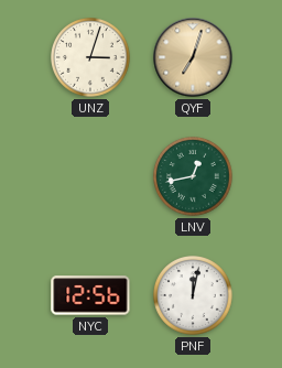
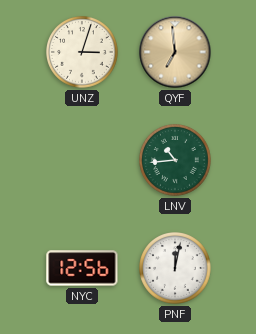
QYF: 7:03 -> 6:59 (175, 52)
LNV: 12:43 -> 10:44 (176, 161)
